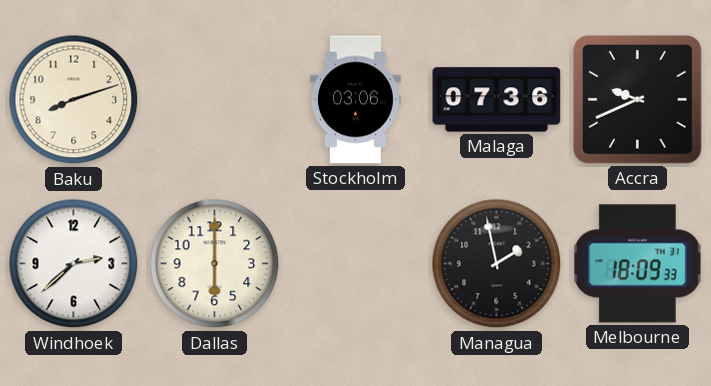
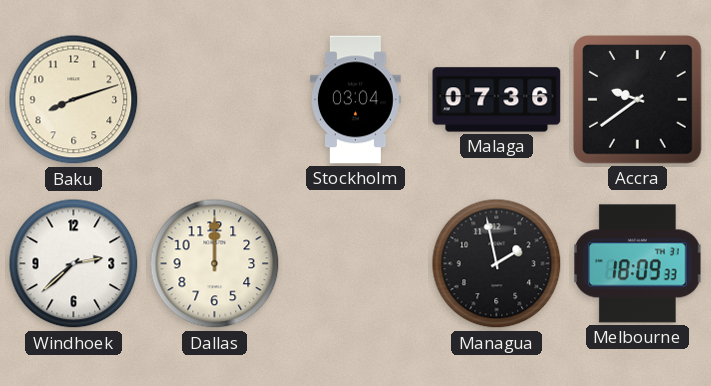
Stockholm: 03:06 -> 03:04 (356, 100)
Accra: 9:41 -> 9:39 (638, 100)
Dallas: 6:00 -> 12:00 (215, 264)
